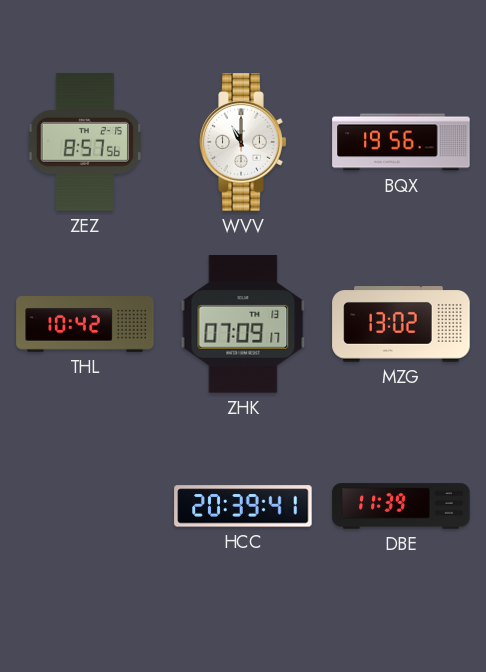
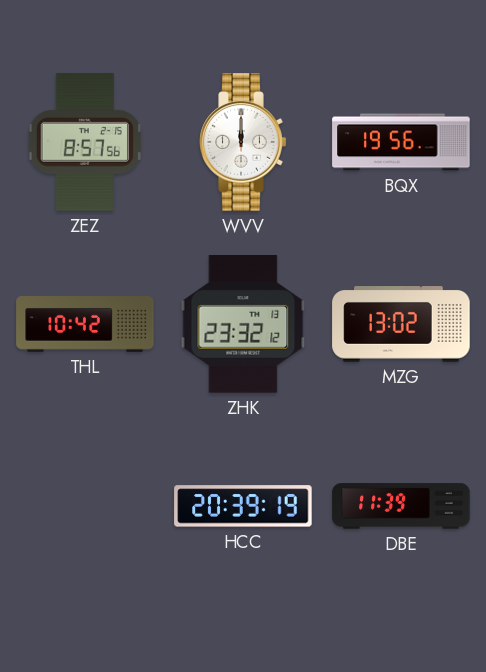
WVV: 11:00 -> 12:00 (243, 142)
ZHK: 07:09 -> 23:32 (243, 324)
HCC: 20:39:41 -> 20:39:19 (243, 506)
